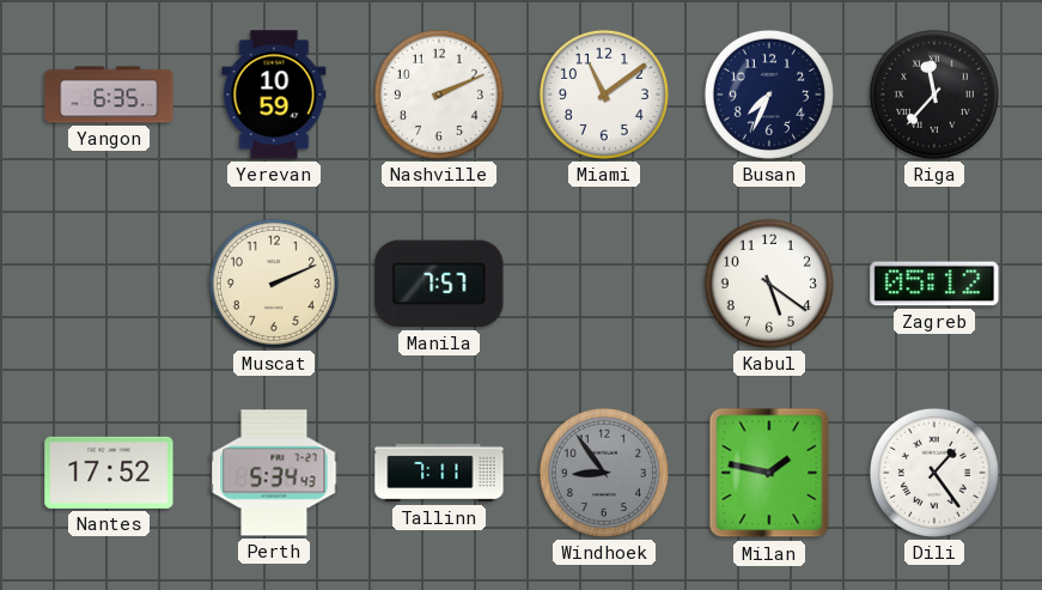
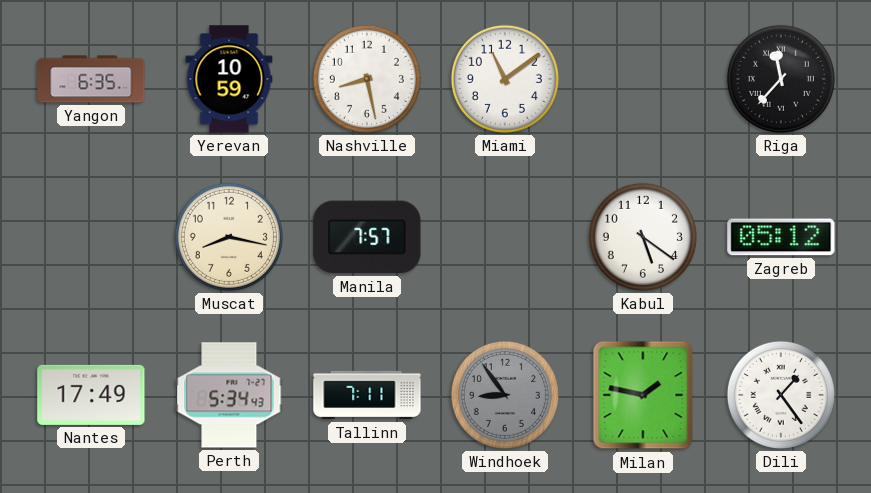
Nashville: 2:11 -> 8:28 (367, 79)
Busan: 7:34 -> none (769, 95)
Muscat: 2:11 -> 8:17 (229, 237)
Nantes: 17:52 -> 17:49 (91, 395)
